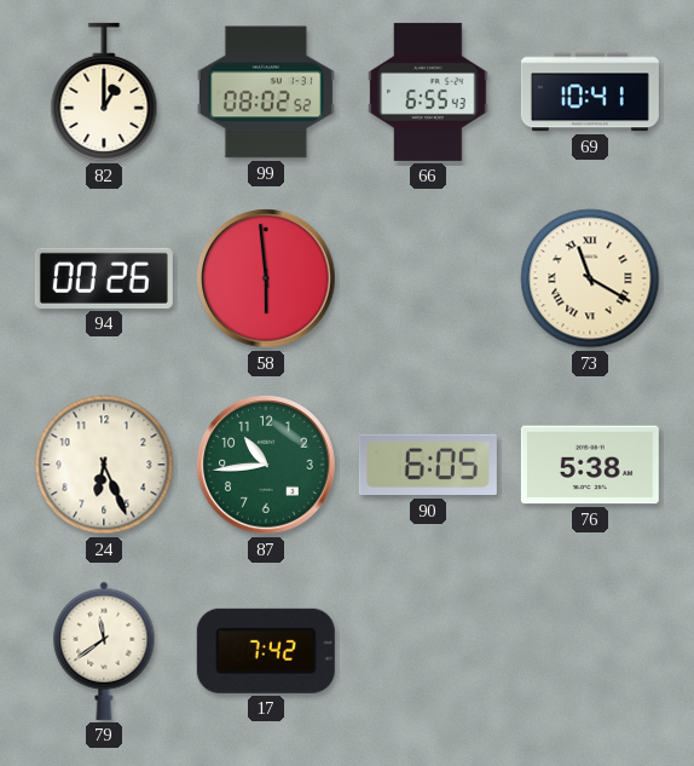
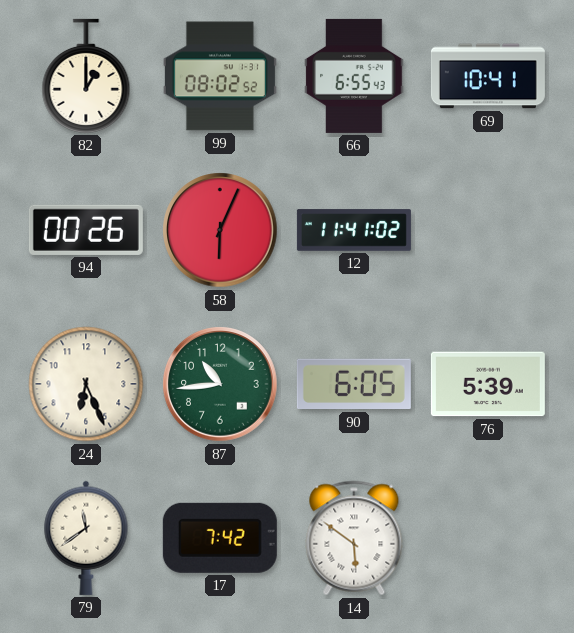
58: 5:59 -> 6:04 (220, 230)
12: none -> 11:41 (354, 230)
73: 11:20 -> none (590, 278)
76: 5:38 -> 5:39 (488, 384)
14: none -> 5:51 (354, 538)
